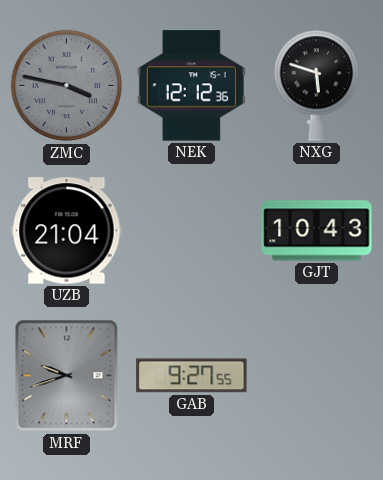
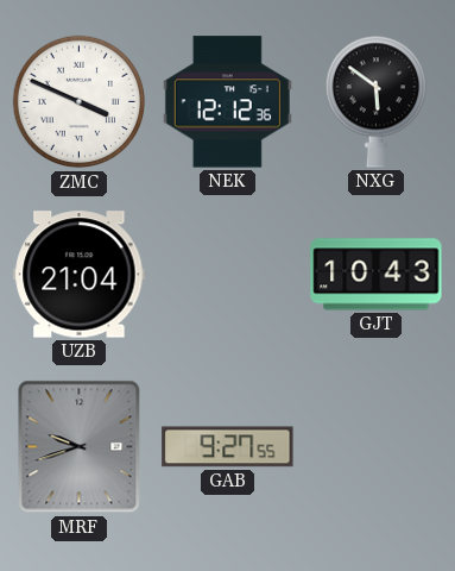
ZMC: 3:47 -> 3:49 (80, 102)
ZMC dial: grey -> white (80, 102)
NXG: 5:48 -> 5:51 (375, 101)
